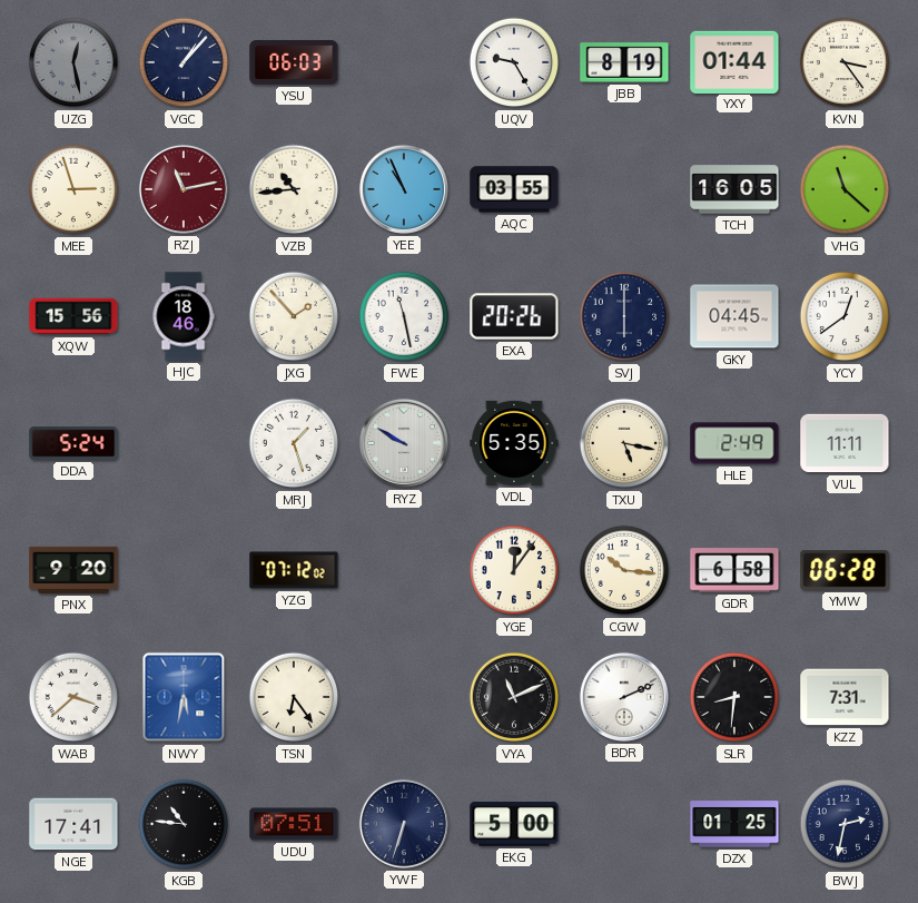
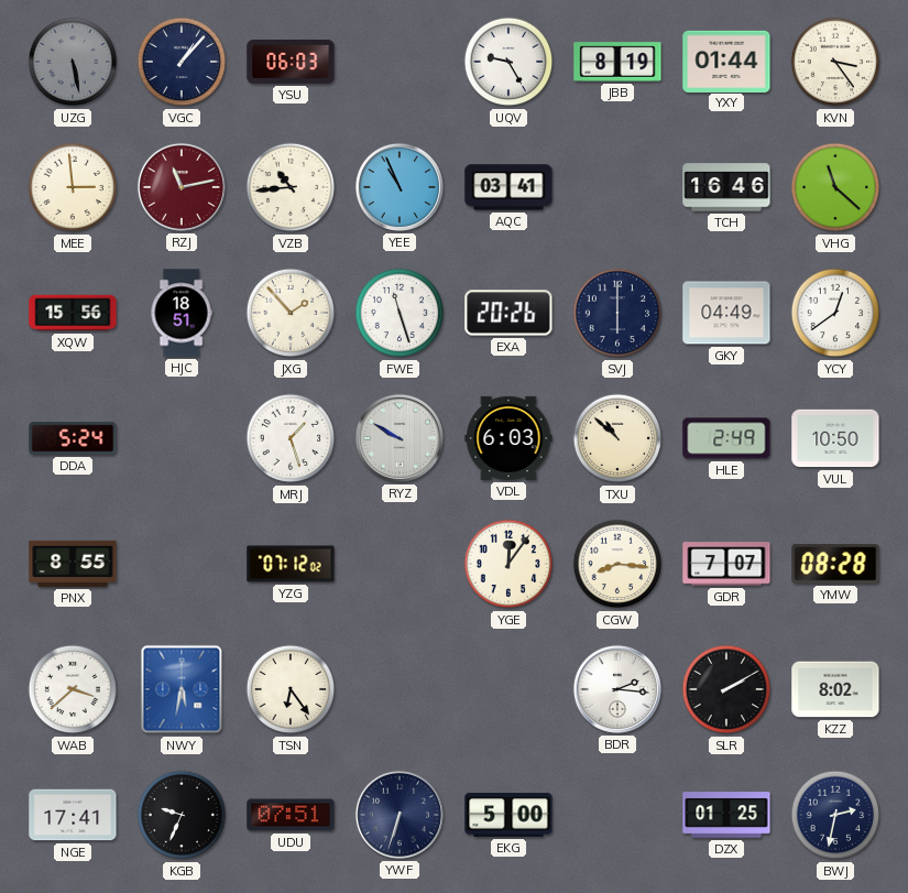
UZG: 12:28 -> 5:28 (73, 62)
MEE: 2:57 -> 2:59 (73, 187)
AQC: 03:55 -> 03:41 (508, 187)
TCH: 16:05 -> 16:46 (726, 187)
HJC: 18:46 -> 18:51 (182, 313)
FWE: 11:28 -> 11:27 (400, 313)
GKY: 04:45 -> 04:49 (726, 313)
VDL: 5:35 -> 6:03 (508, 438)
TXU: 5:17 -> 10:52 (617, 438)
VUL: 11:11 -> 10:50 (835, 438)
PNX: 9:20 -> 8:55 (73, 564)
CGW: 10:16 -> 8:16 (617, 564)
GDR: 6:58 -> 7:07 (726, 564)
YMW: 06:28 -> 08:28 (835, 564)
VYA: 11:11 -> none (514, 697)
BDR: 2:11 -> 2:16 (617, 689)
SLR: 8:31 -> 2:10 (726, 689)
KZZ: 7:31 -> 8:02 (835, 689)
KGB: 10:46 -> 9:34 (182, 815)
